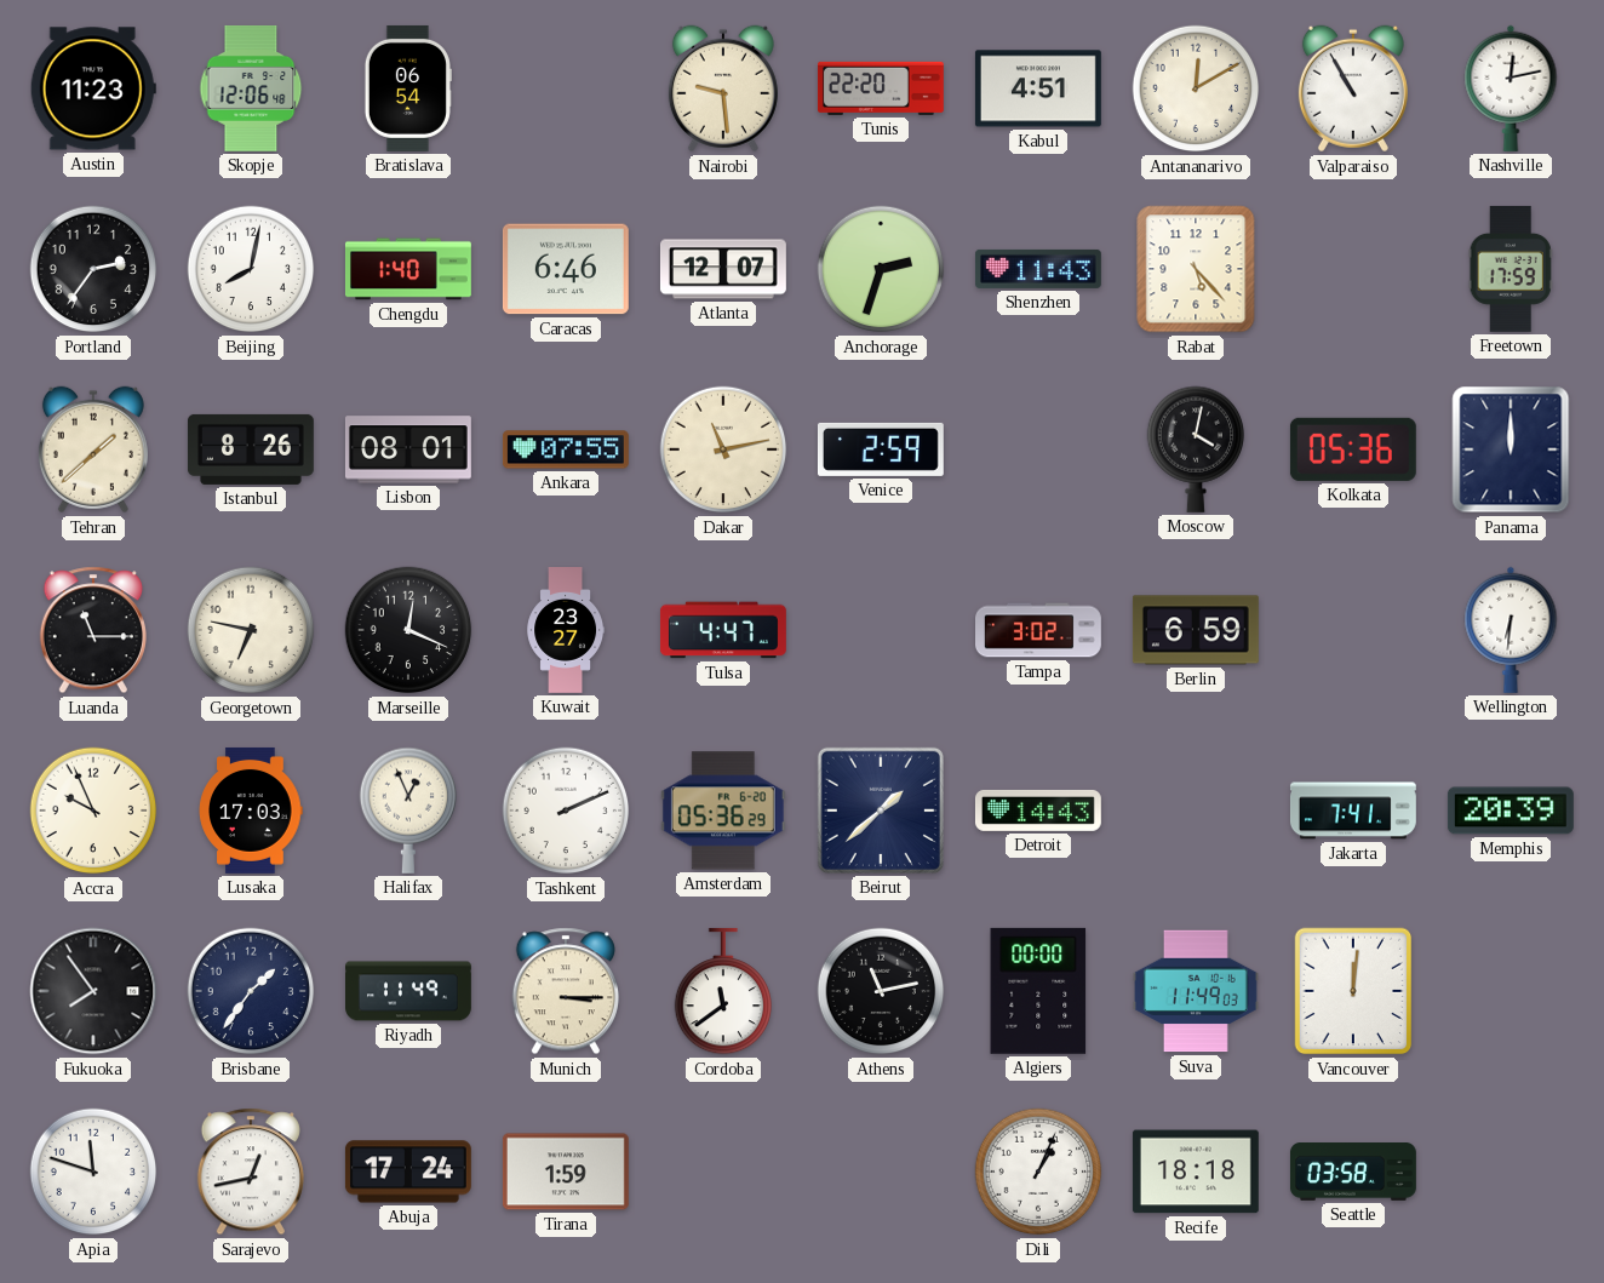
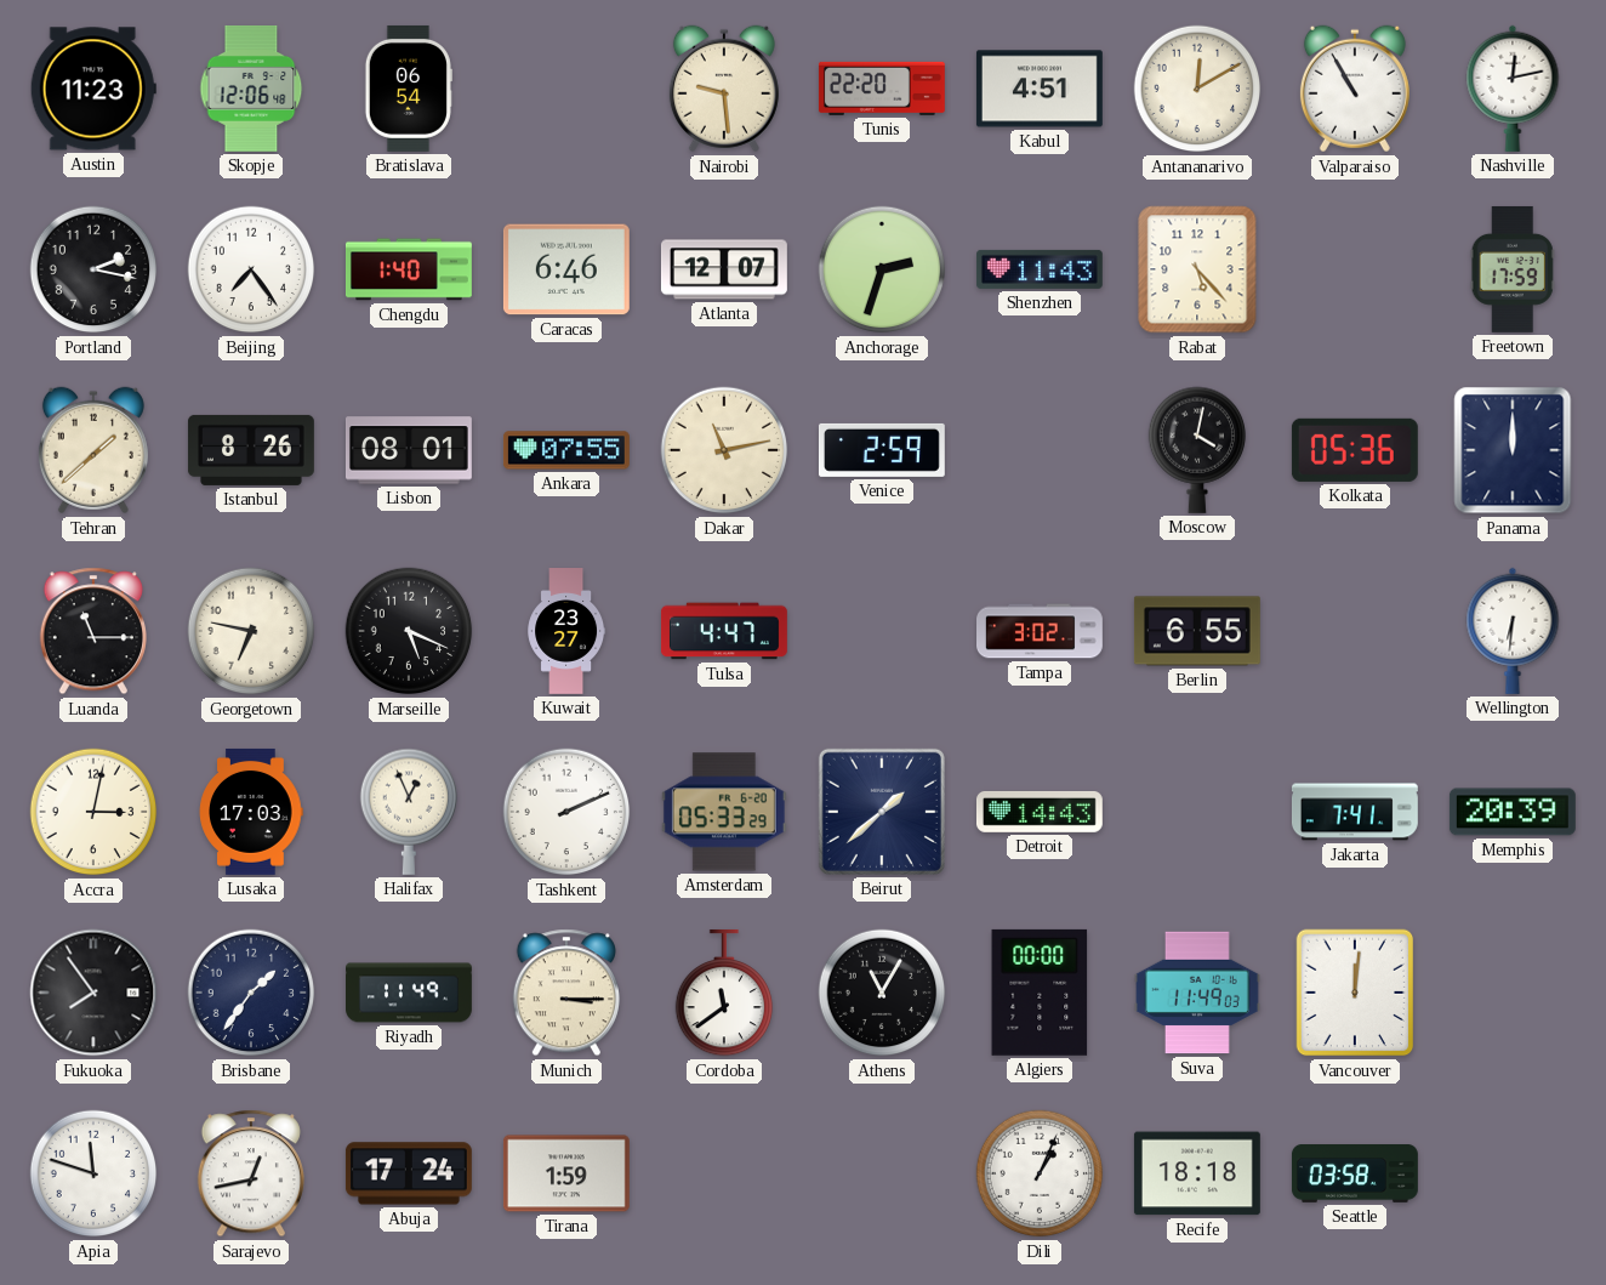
Portland: 2:36 -> 2:17 (93, 269)
Beijing: 8:02 -> 7:24 (251, 269)
Marseille: 12:19 -> 5:19 (409, 631)
Berlin: 6:59 -> 6:55 (1197, 631)
Accra: 9:56 -> 3:02 (93, 812)
Amsterdam: 05:36 -> 05:33 (724, 812)
Athens: 11:13 -> 11:05 (882, 993)
